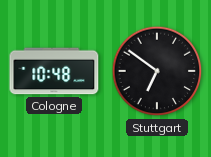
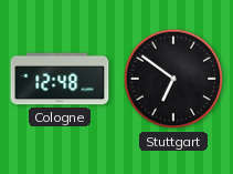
Cologne: 10:48 -> 12:48 (60, 79)
